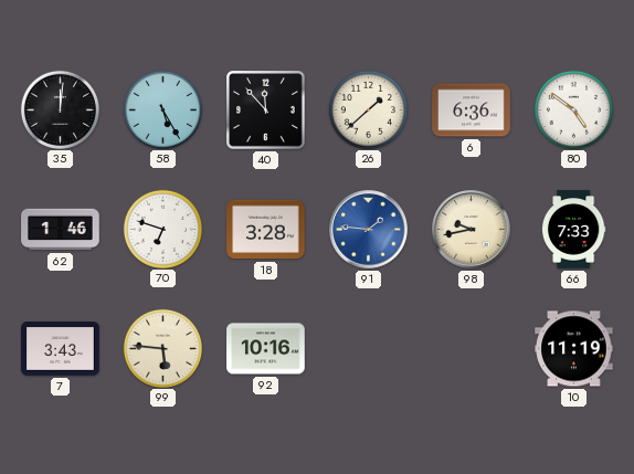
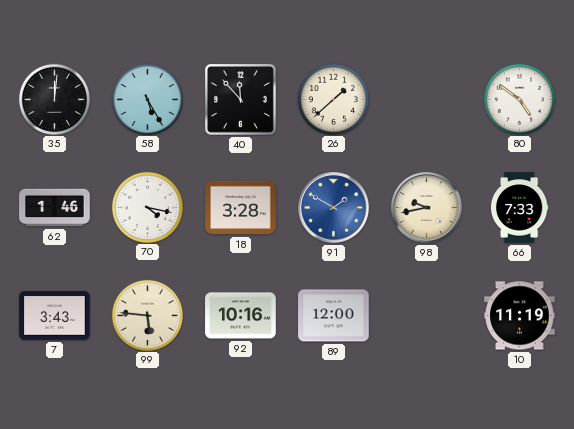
6: 6:36 -> none (472, 110)
70: 6:48 -> 4:17 (147, 207)
91: 1:46 -> 1:50 (334, 208)
89: none -> 12:00 (334, 316)
